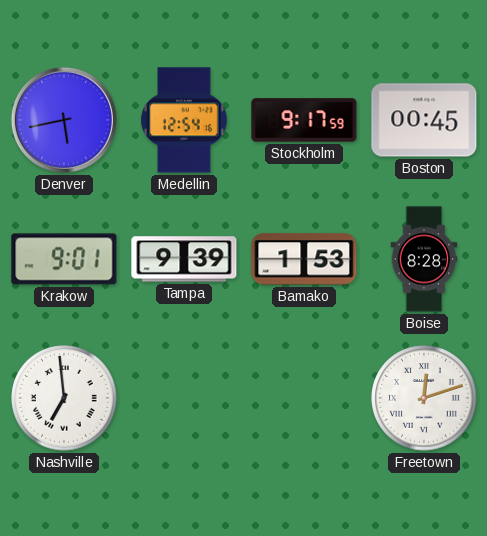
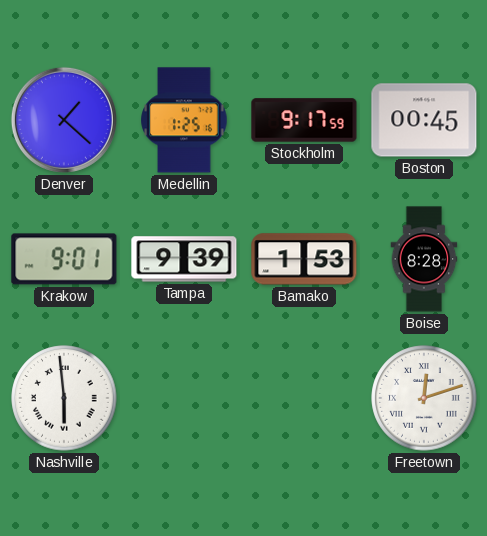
Denver: 5:43 -> 1:22 (64, 120)
Medellin: 12:54 -> 1:25 (184, 120)
Nashville: 6:59 -> 5:59 (64, 398)
